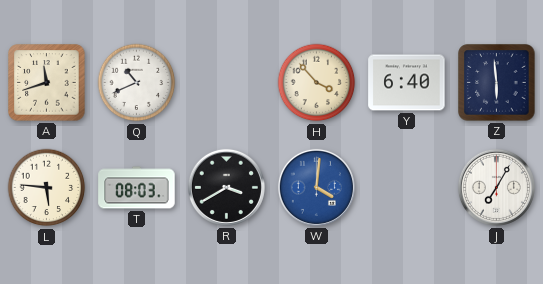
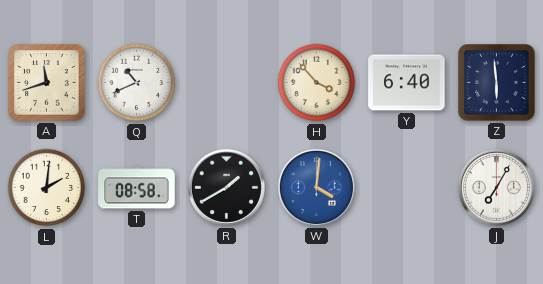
L: 5:46 -> 2:01 (47, 188)
T: 08:03 -> 08:58 (137, 188)
R: 3:40 -> 1:40 (226, 187)
